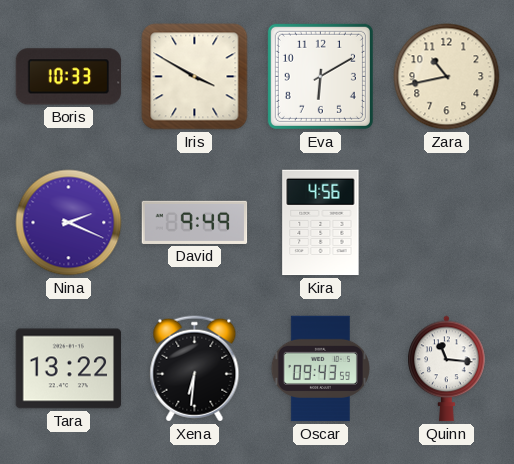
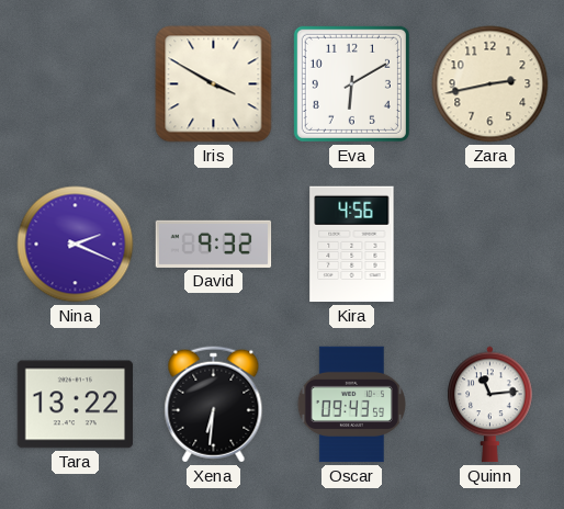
Boris: 10:33 -> none (69, 77)
Zara: 10:43 -> 2:43 (490, 84)
David: 9:49 -> 9:32 (214, 244)
Quinn: 11:16 -> 11:14 (490, 405)
